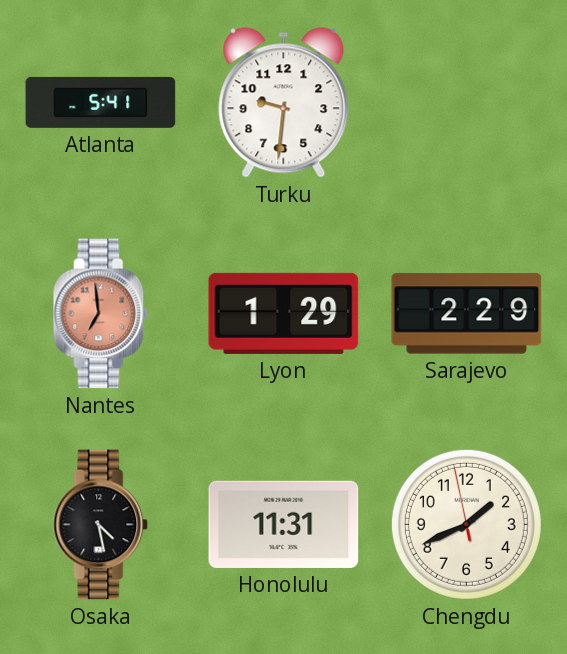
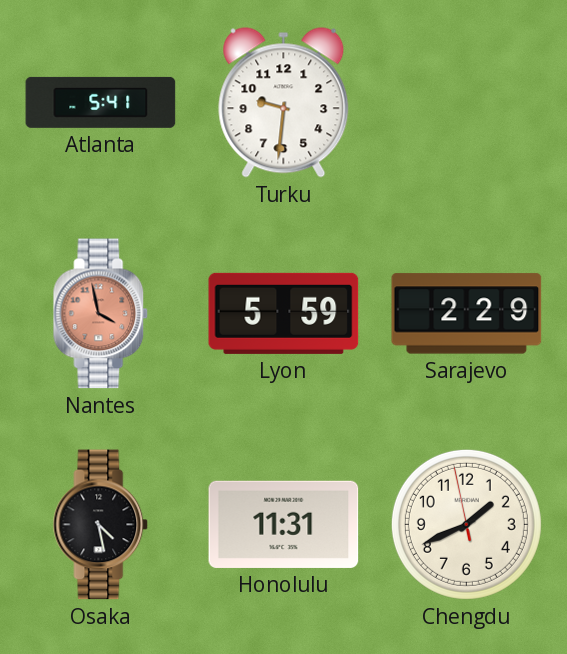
Nantes: 6:59 -> 3:58 (101, 314)
Lyon: 1:29 -> 5:59 (284, 313)
